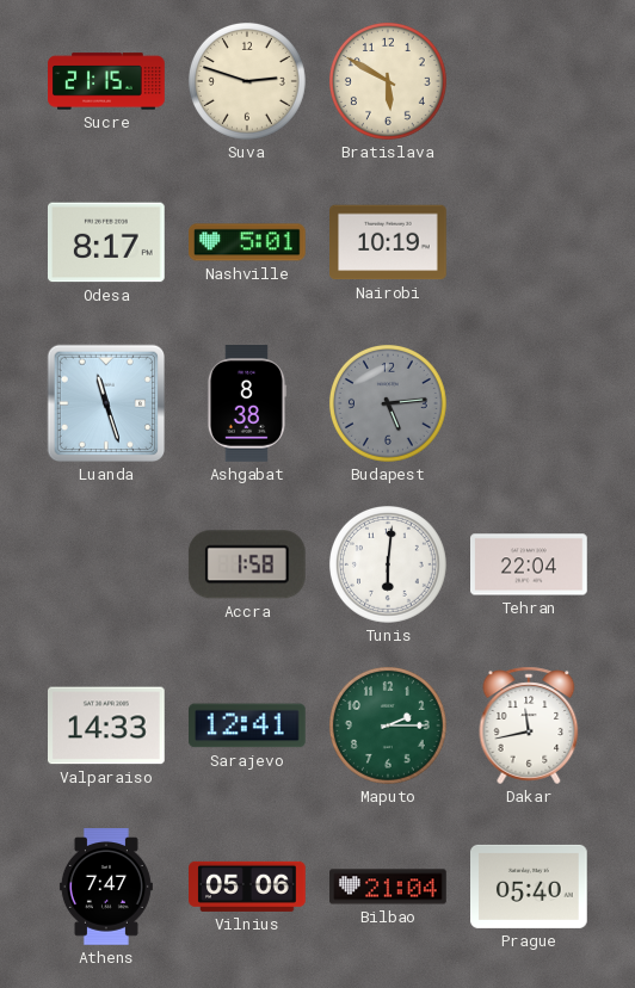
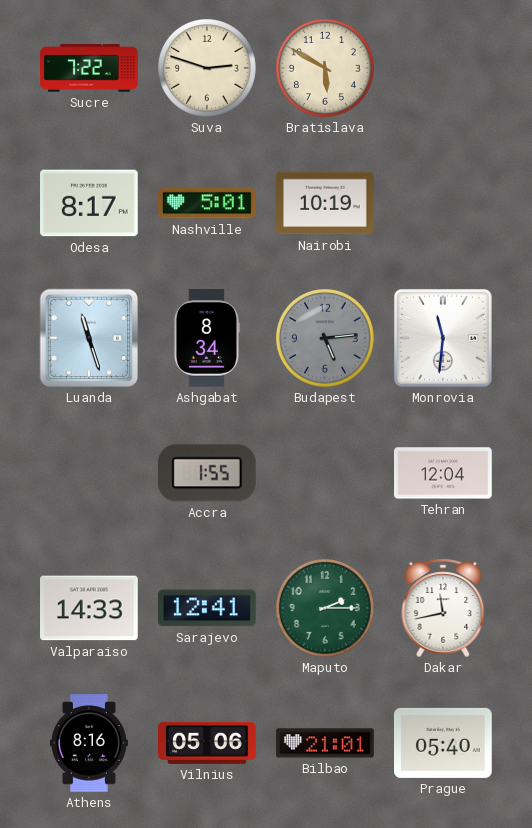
Sucre: 21:15 -> 7:22 (89, 68)
Ashgabat: 8:38 -> 8:34 (206, 338)
Monrovia: none -> 11:31 (443, 338)
Accra: 1:58 -> 1:55 (207, 473)
Tunis: 6:01 -> none (388, 564)
Tehran: 22:04 -> 12:04 (444, 473)
Athens: 7:47 -> 8:16 (89, 743)
Bilbao: 21:04 -> 21:01 (325, 743)
